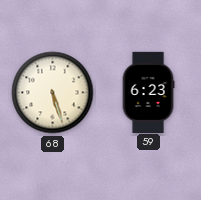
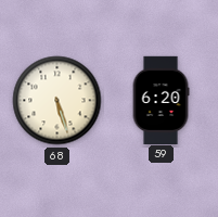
59: 6:23 -> 6:20 (161, 100)
